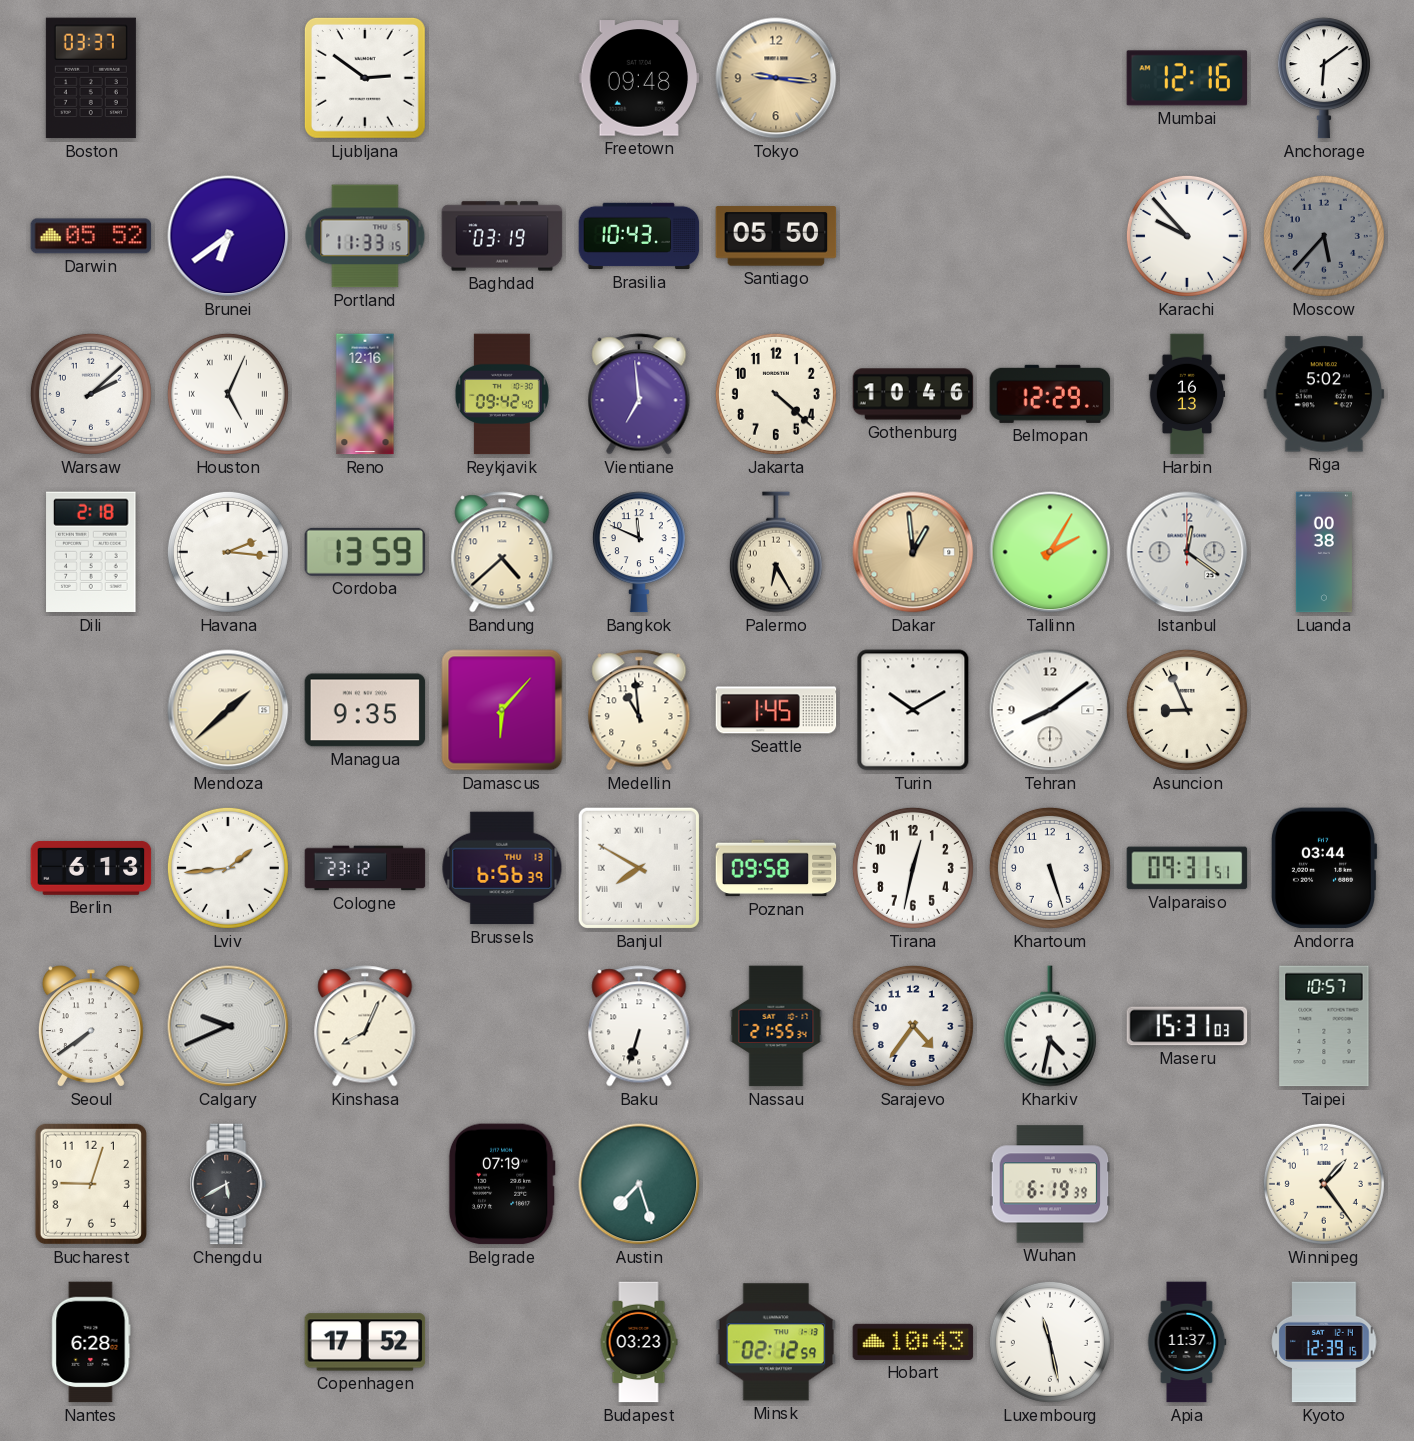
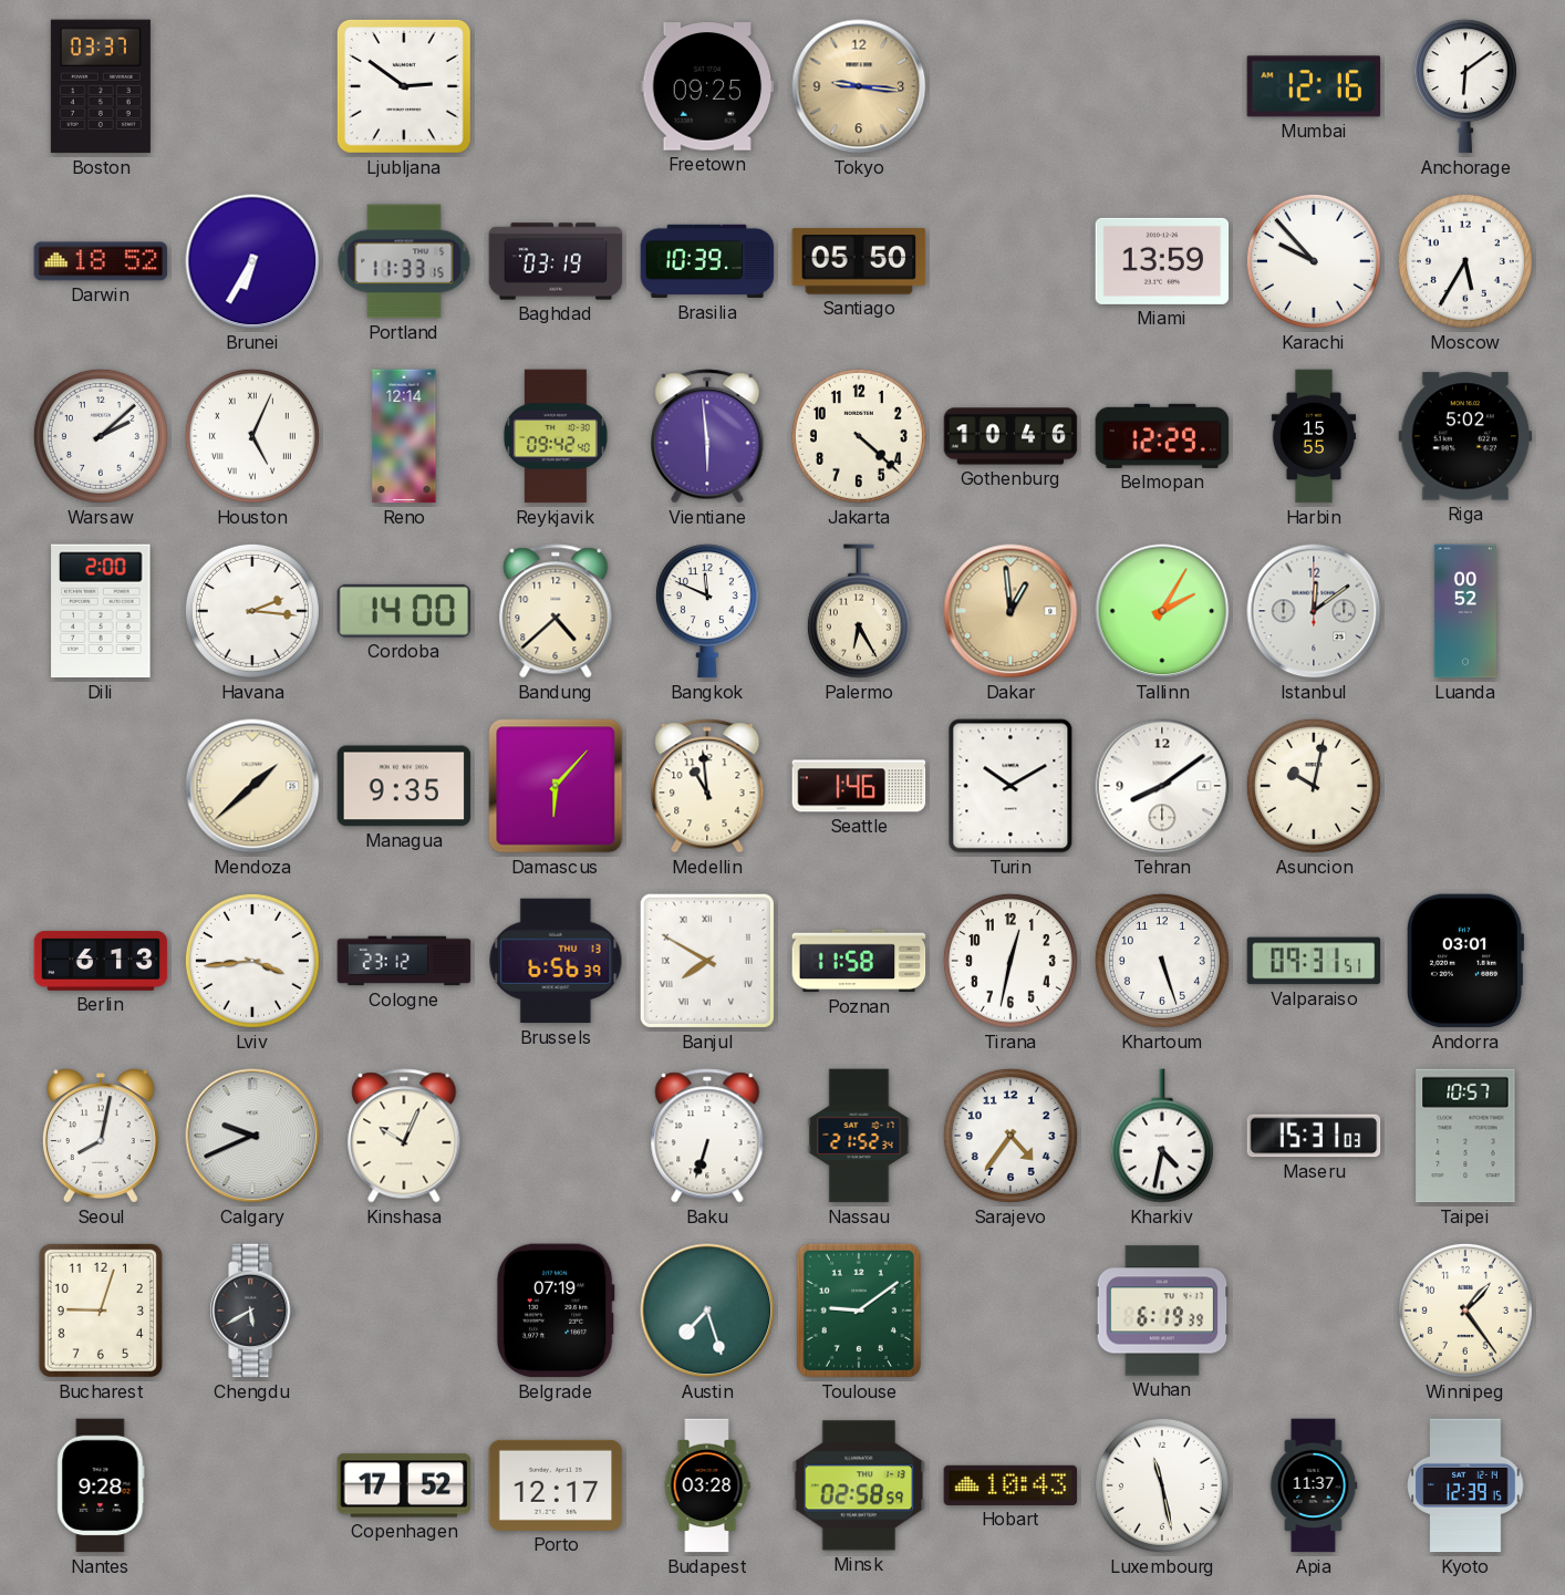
Freetown: 09:48 -> 09:25 (707, 86)
Darwin: 05:52 -> 18:52 (101, 261)
Brunei: 6:39 -> 6:35 (252, 261)
Brasilia: 10:43 -> 10:39 (707, 261)
Miami: none -> 13:59 (1162, 261)
Moscow: 5:37 -> 5:35 (1465, 261)
Moscow dial: grey -> white (1465, 261)
Reno: 12:16 -> 12:14 (404, 436)
Vientiane: 6:59 -> 5:59 (707, 436)
Harbin: 16:13 -> 15:55 (1314, 436)
Dili: 2:18 -> 2:00 (101, 611)
Cordoba: 13:59 -> 14:00 (404, 611)
Istanbul: 12:21 -> 12:09 (1314, 611)
Luanda: 00:38 -> 00:52 (1465, 611)
Seattle: 1:45 -> 1:46 (859, 786)
Asuncion: 8:56 -> 10:02 (1314, 786)
Lviv: 1:44 -> 3:44 (252, 961)
Poznan: 09:58 -> 11:58 (859, 961)
Andorra: 03:44 -> 03:01 (1465, 961)
Seoul: 7:39 -> 8:02 (101, 1136)
Kinshasa: 8:04 -> 10:04 (404, 1136)
Nassau: 21:55 -> 21:52 (859, 1136)
Toulouse: none -> 9:09 (859, 1311)
Nantes: 6:28 -> 9:28 (101, 1485)
Porto: none -> 12:17 (556, 1485)
Budapest: 03:23 -> 03:28 (707, 1485)
Minsk: 02:12 -> 02:58 (859, 1485)
